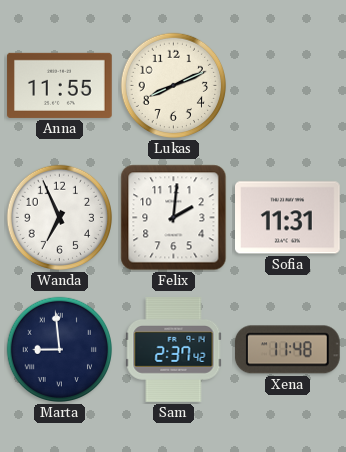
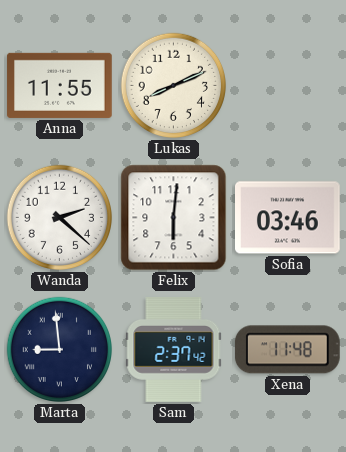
Wanda: 6:56 -> 2:22 (60, 218)
Felix: 2:01 -> 6:01 (174, 218)
Sofia: 11:31 -> 03:46 (288, 218)
